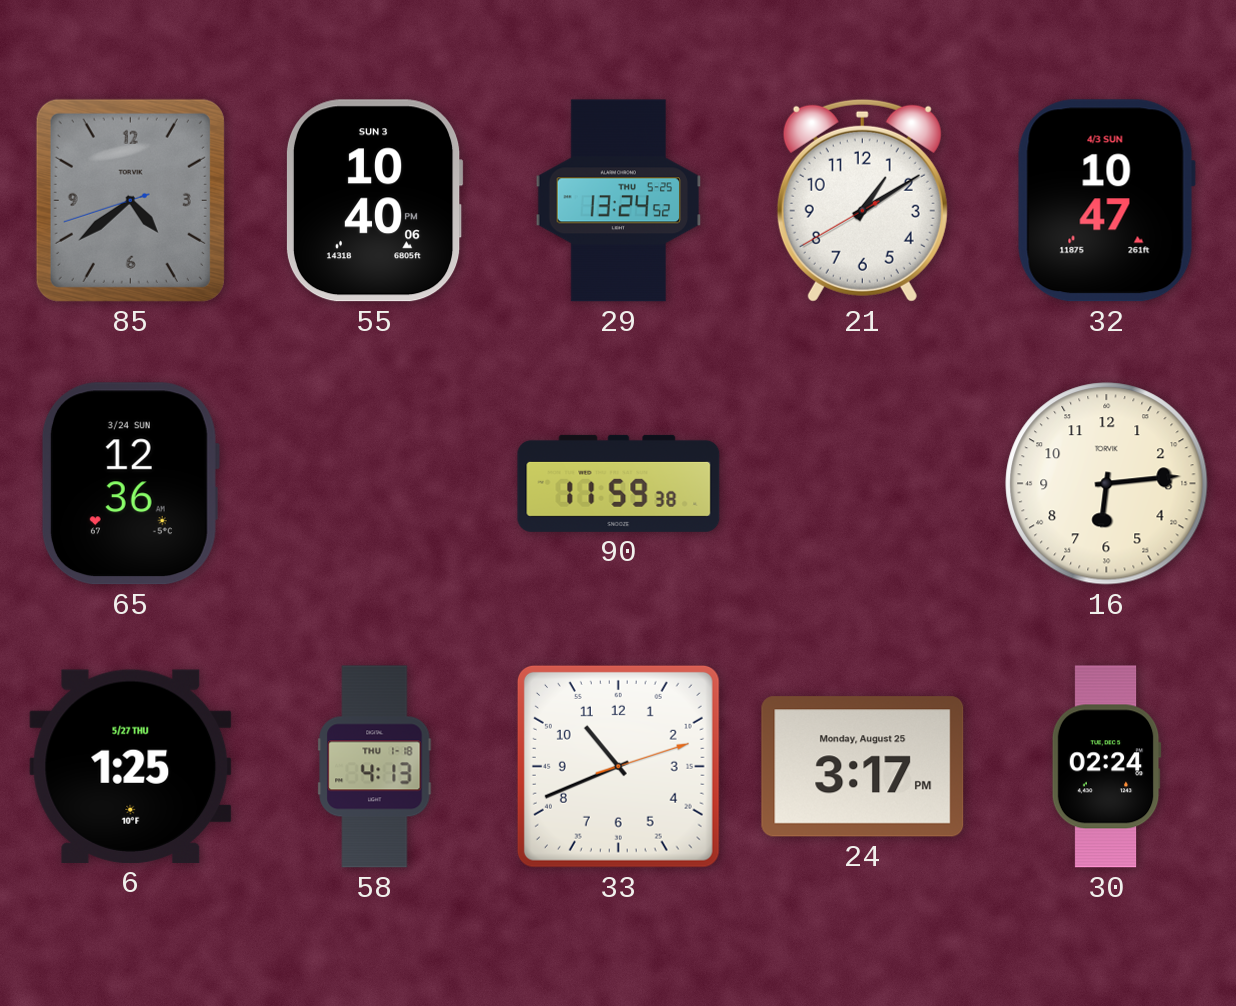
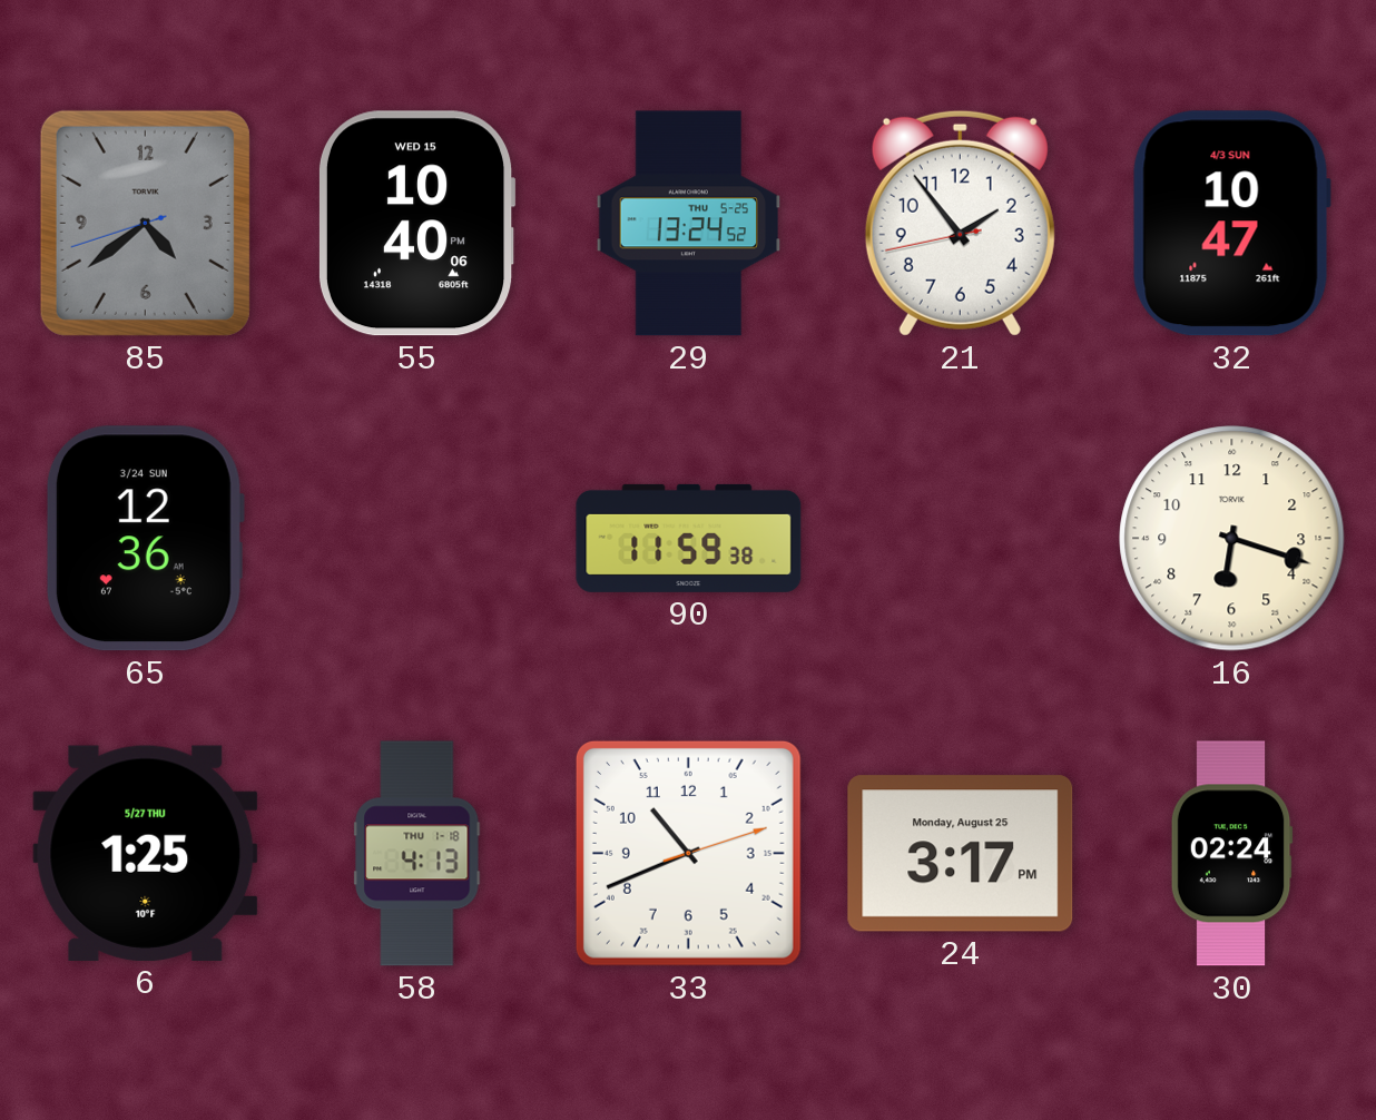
55 date: SUN 3 -> WED 15 (416, 224)
21: 1:09 -> 1:53 (960, 223)
16: 6:14 -> 6:18 (1232, 539)
